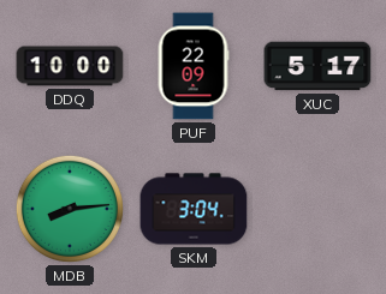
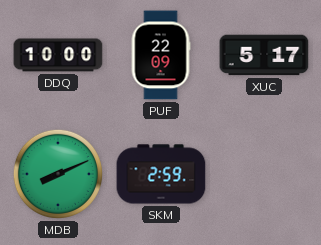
MDB: 8:14 -> 8:11 (58, 174)
SKM: 3:04 -> 2:59 (161, 174)
